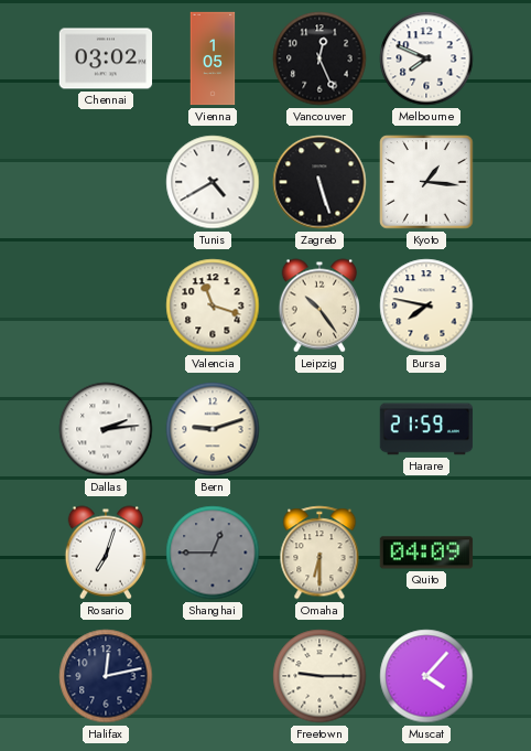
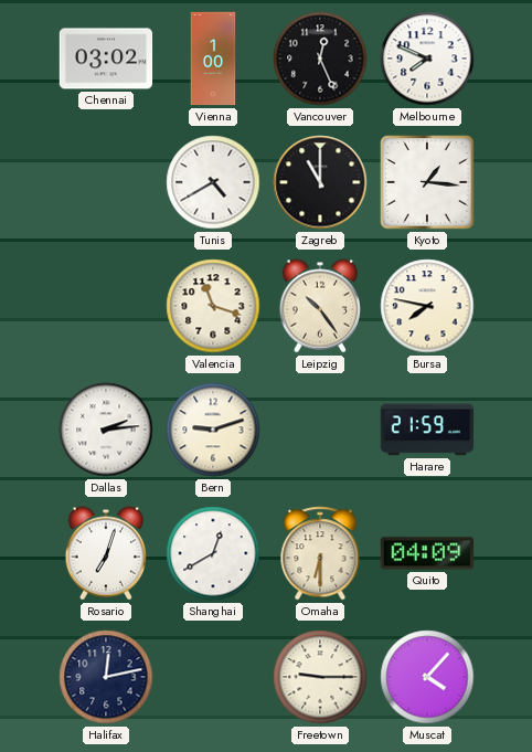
Vienna: 1:05 -> 1:00 (213, 59)
Zagreb: 5:27 -> 11:00 (320, 182)
Shanghai: 12:45 -> 12:40 (213, 553)
Shanghai dial: grey -> white (213, 553)
